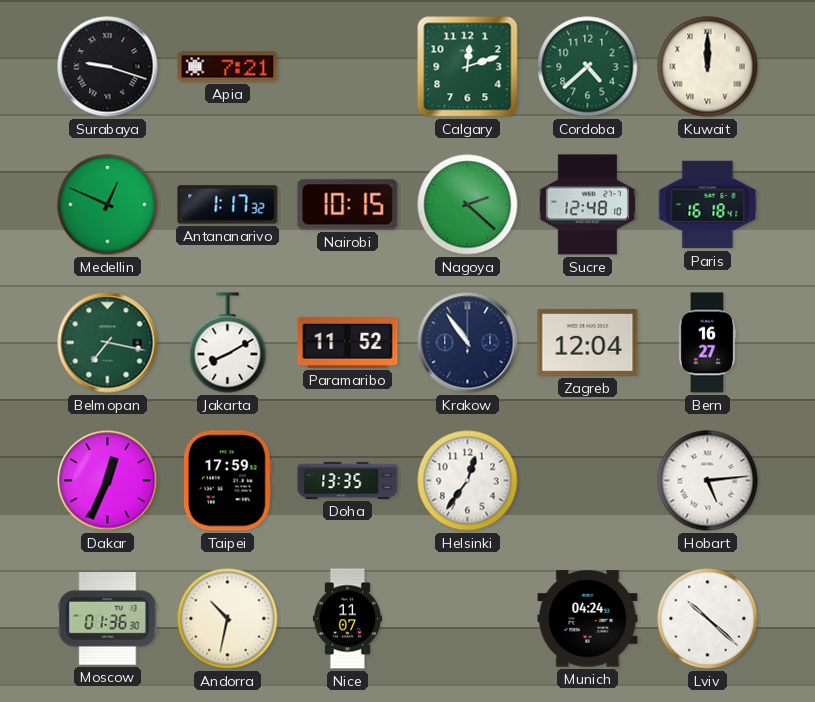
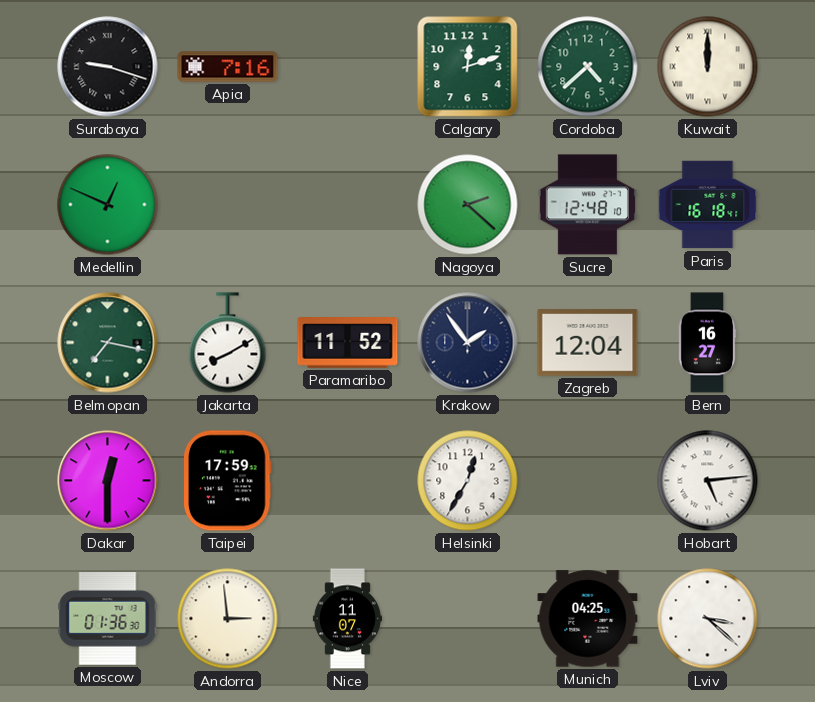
Apia: 7:21 -> 7:16 (228, 67)
Antananarivo: 1:17 -> none (228, 205)
Nairobi: 10:15 -> none (348, 205)
Krakow: 10:54 -> 1:54 (468, 343)
Dakar: 12:34 -> 12:30 (108, 481)
Doha: 13:35 -> none (348, 480)
Helsinki: 12:36 -> 12:35 (468, 481)
Andorra: 10:32 -> 2:59 (228, 619)
Munich: 04:24 -> 04:25 (588, 619)
Lviv: 10:22 -> 3:22 (708, 619)
